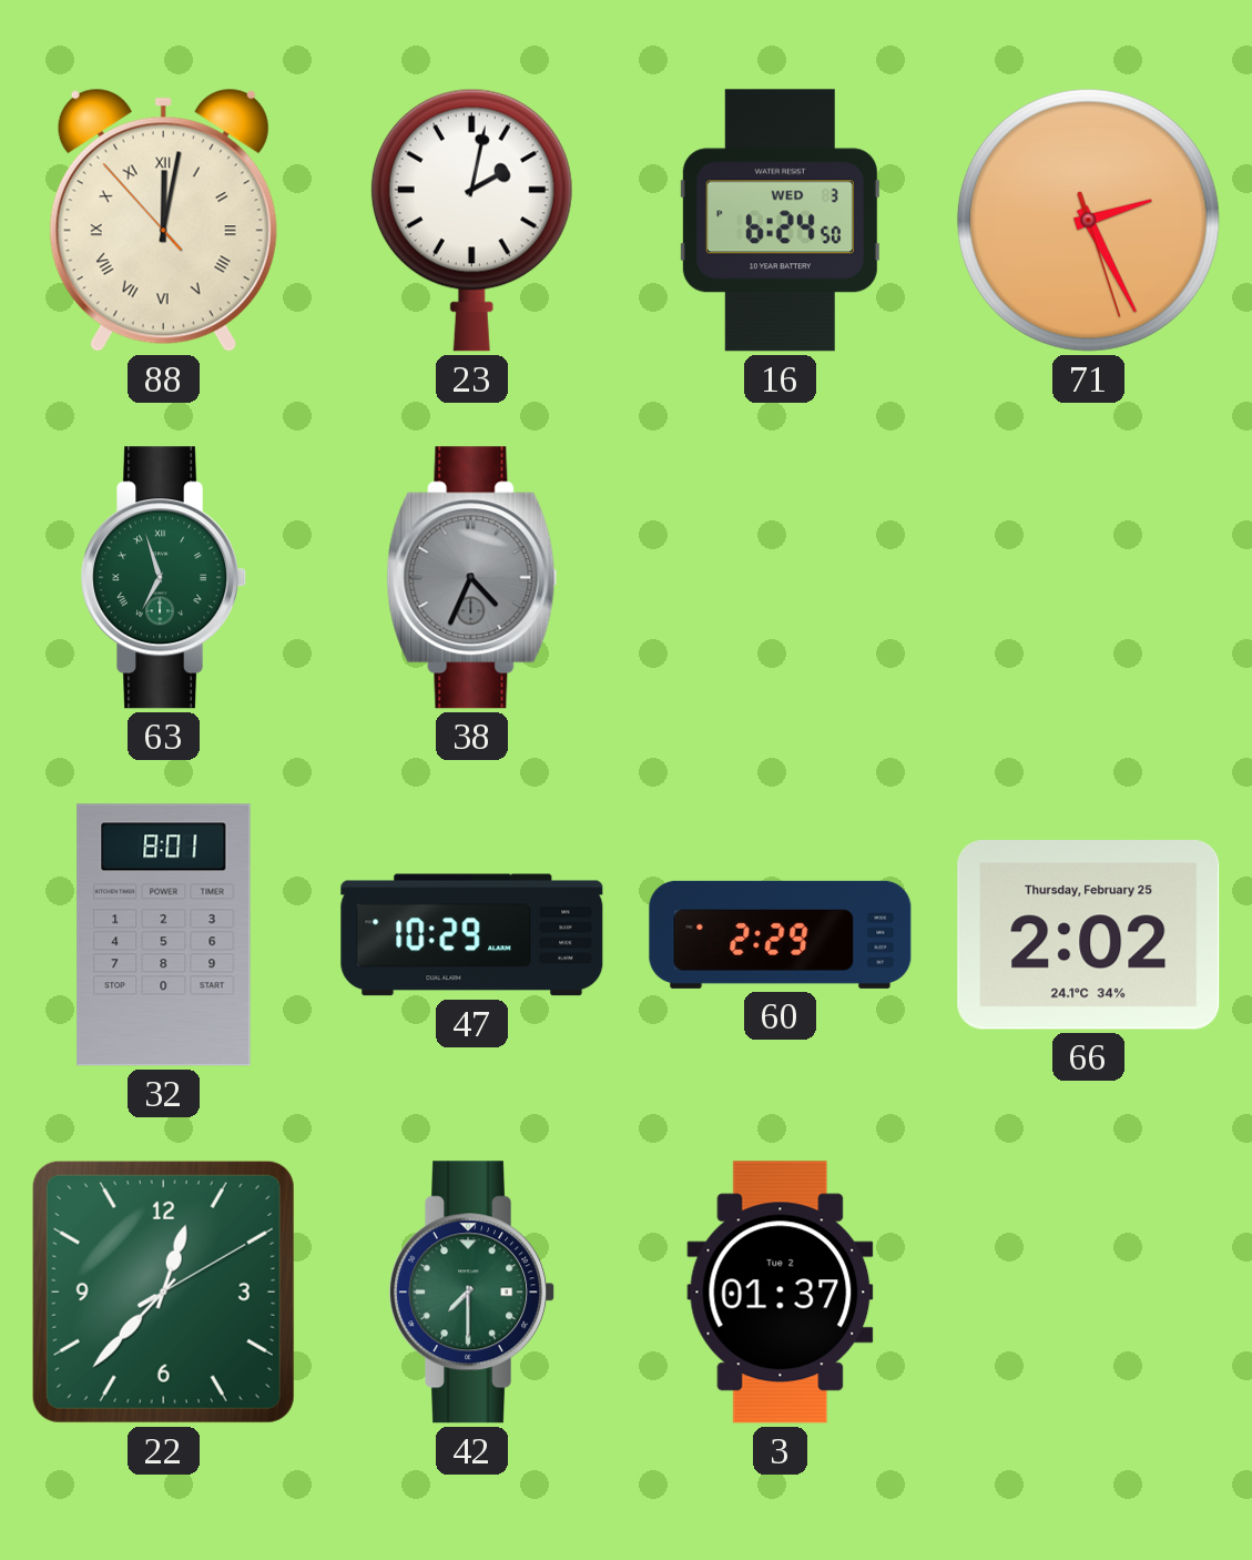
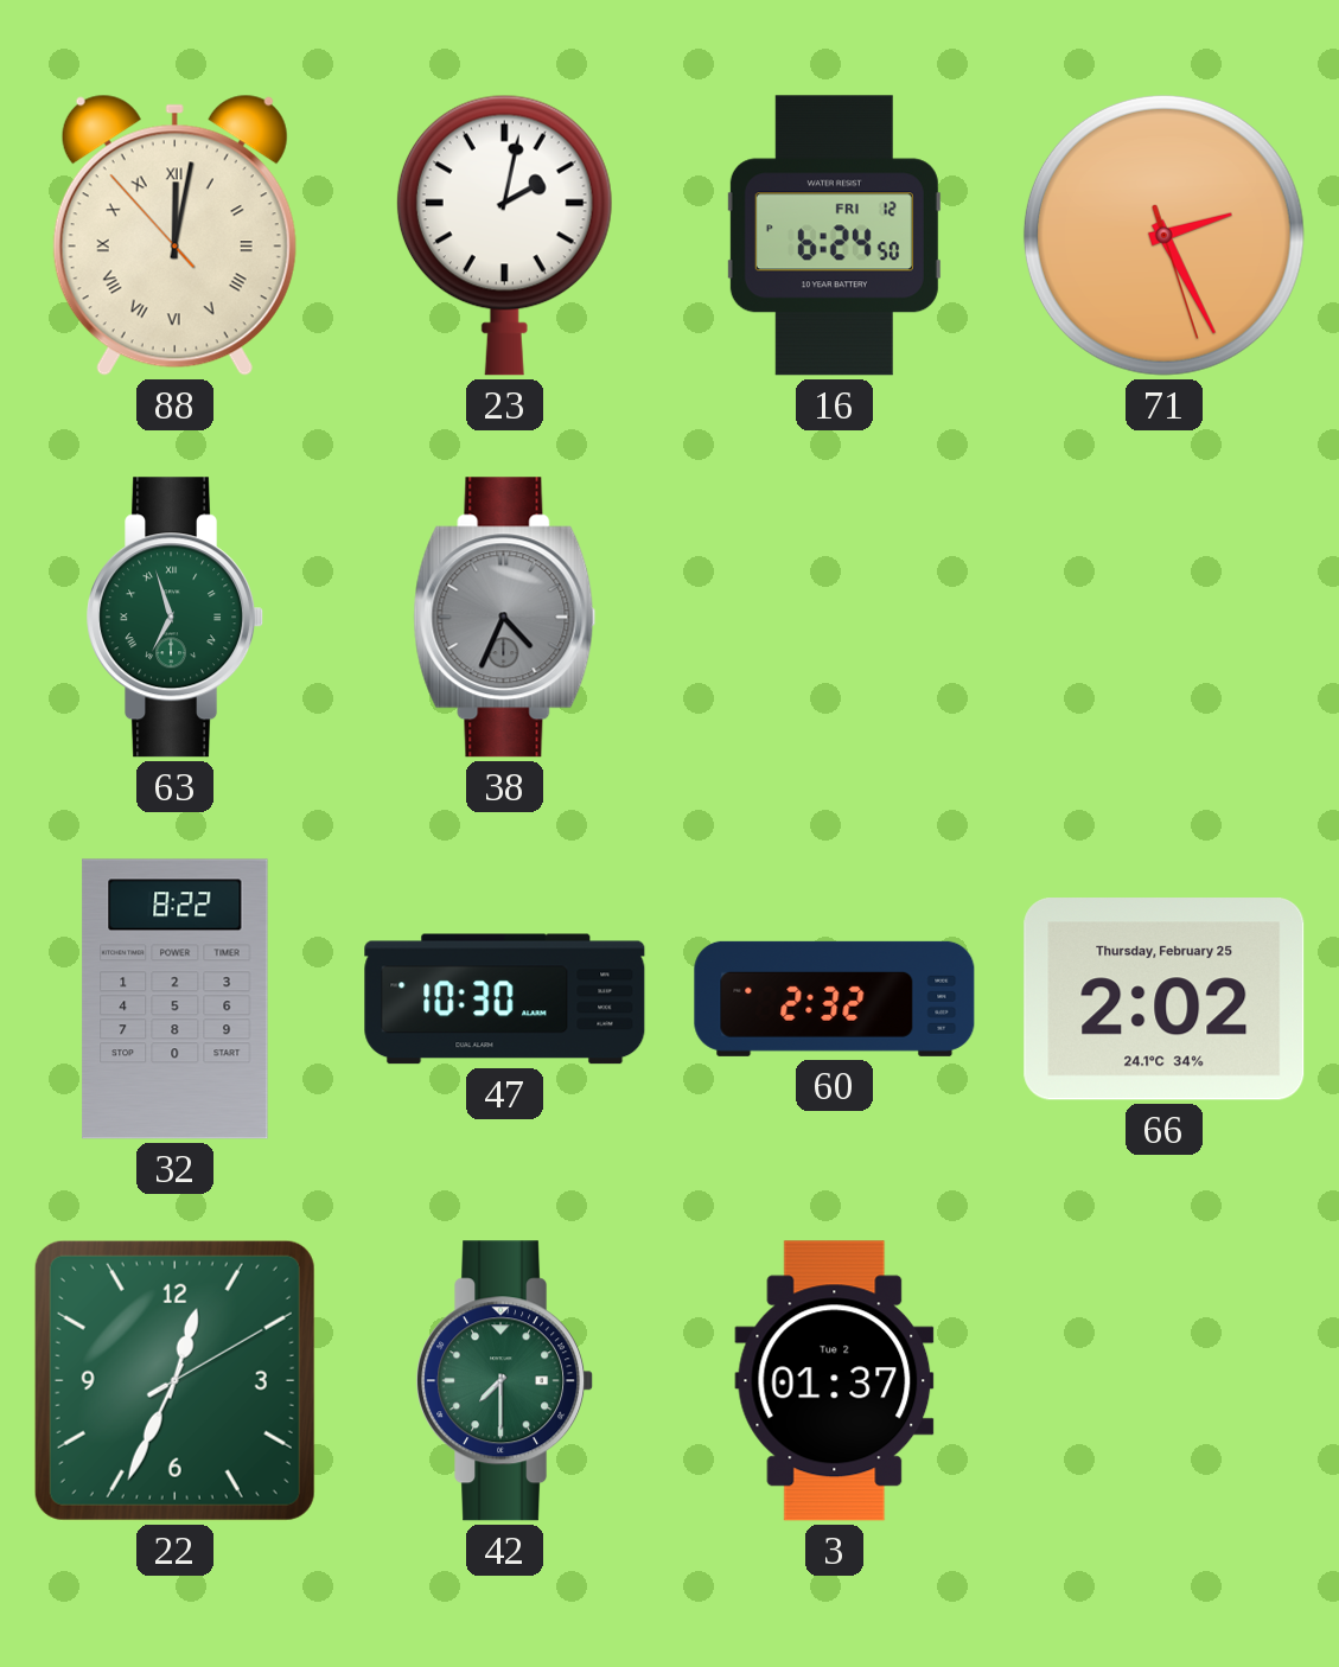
16 date: WED 3 -> FRI 12 (834, 236)
32: 8:01 -> 8:22 (176, 999)
47: 10:29 -> 10:30 (505, 999)
60: 2:29 -> 2:32 (835, 998)
22: 12:37 -> 12:34 (174, 1380)
